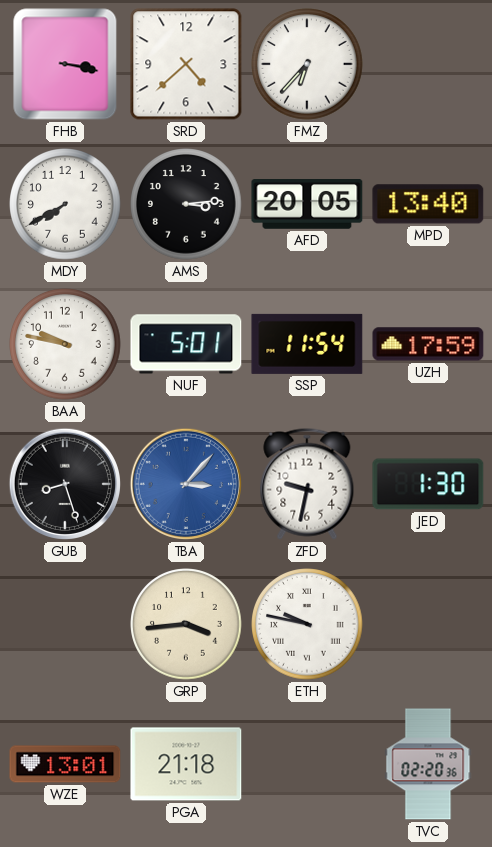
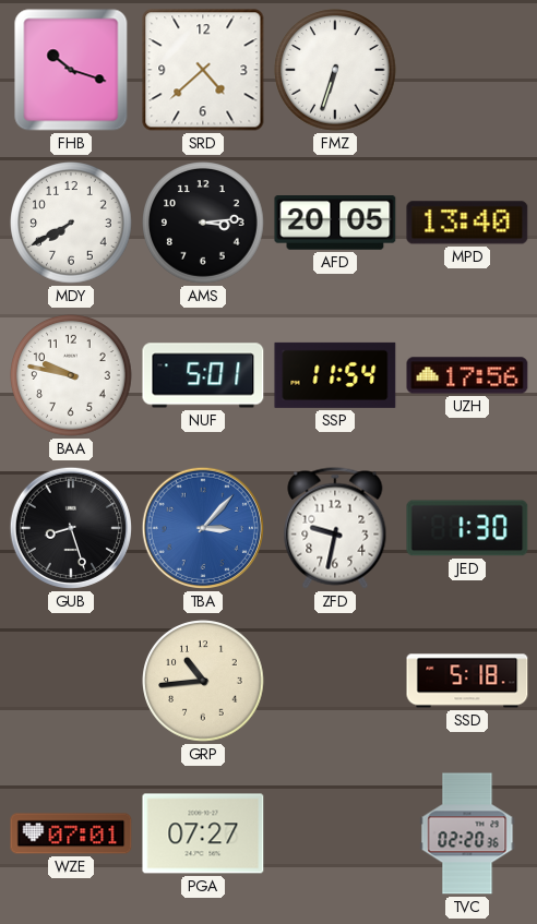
FHB: 3:17 -> 10:18 (71, 70)
FMZ: 6:37 -> 6:33 (335, 70)
UZH: 17:59 -> 17:56 (467, 375)
GRP: 3:44 -> 10:44 (203, 681)
ETH: 9:47 -> none (307, 624)
SSD: none -> 5:18 (467, 681)
WZE: 13:01 -> 07:01 (71, 833)
PGA: 21:18 -> 07:27 (203, 833)
